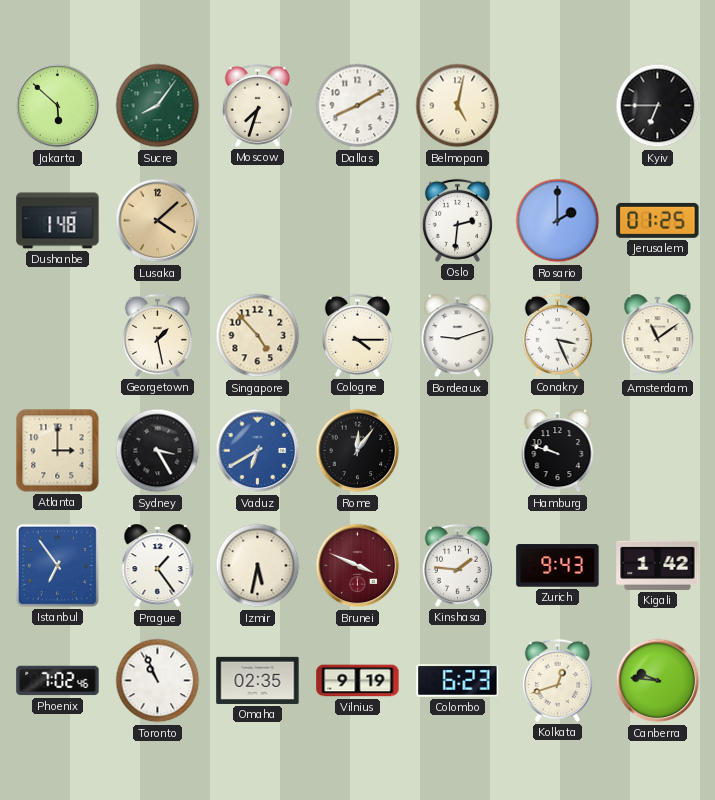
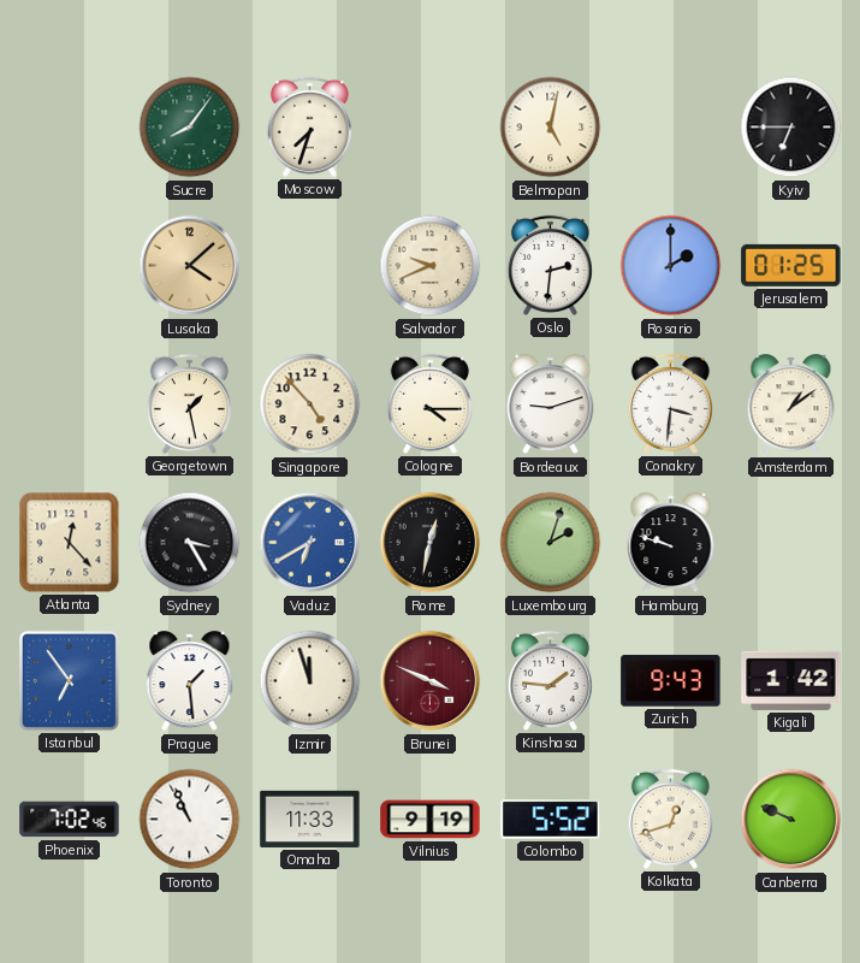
Jakarta: 5:52 -> none (58, 106)
Dallas: 8:10 -> none (358, 106)
Dushanbe: 1:48 -> none (58, 221)
Salvador: none -> 9:41 (431, 266)
Conakry: 3:26 -> 3:31 (670, 403)
Amsterdam: 11:09 -> 1:09 (791, 404)
Atlanta: 3:00 -> 12:23 (70, 543)
Rome: 12:06 -> 12:32 (431, 543)
Luxembourg: none -> 2:03 (551, 543)
Prague: 1:24 -> 1:29 (190, 681)
Izmir: 5:32 -> 11:57 (310, 681)
Omaha: 02:35 -> 11:33 (310, 819)
Colombo: 6:23 -> 5:52 (551, 820)
Canberra: 9:46 -> 9:49 (791, 820)
